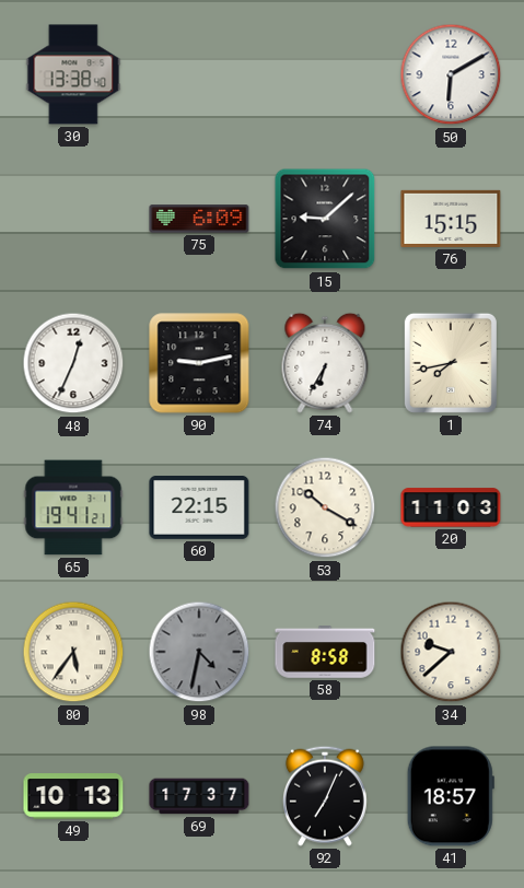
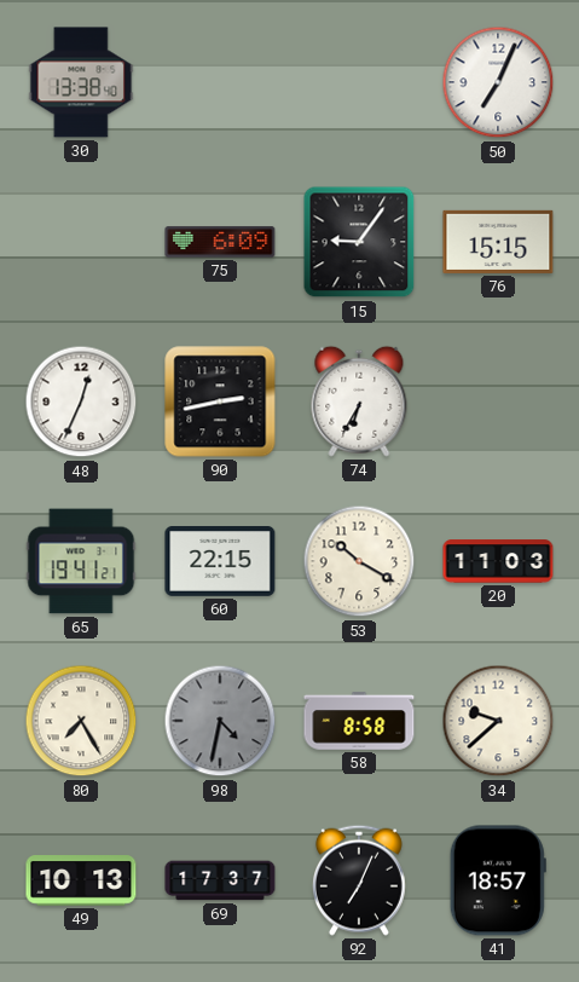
50: 6:10 -> 7:04 (498, 82)
15: 9:08 -> 9:06 (359, 242)
90: 9:13 -> 2:43 (220, 402)
1: 7:43 -> none (451, 363)
80: 5:36 -> 7:25 (81, 721)
